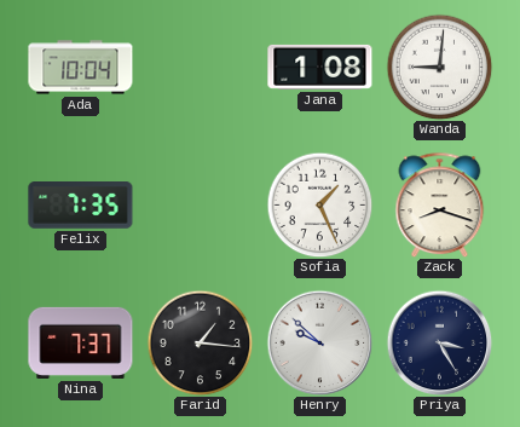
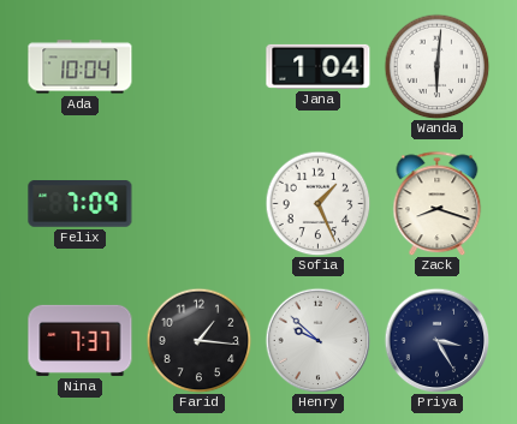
Jana: 1:08 -> 1:04 (319, 66)
Wanda: 9:01 -> 6:01 (436, 66)
Felix: 7:35 -> 7:09 (81, 204)
